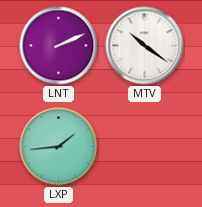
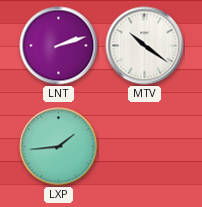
LNT: 2:11 -> 2:12 (59, 46)
